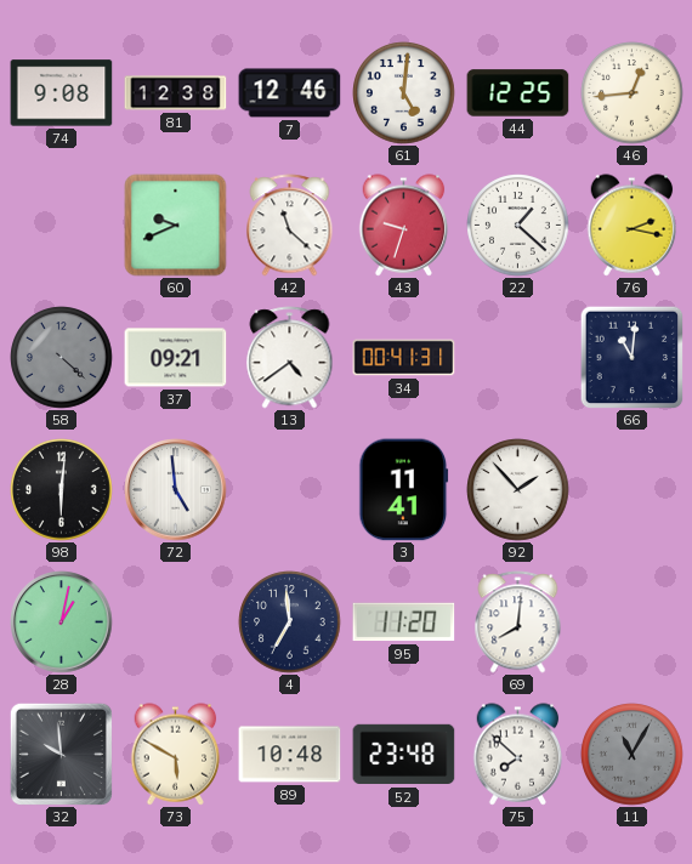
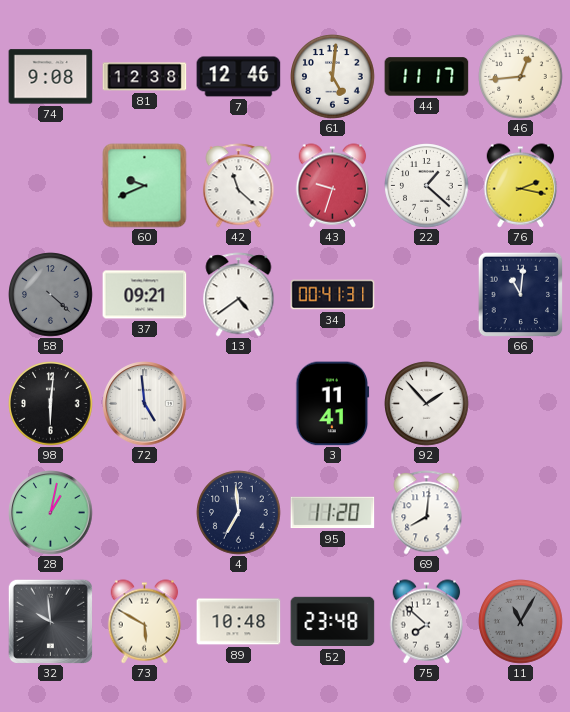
44: 12:25 -> 11:17 (427, 77)
